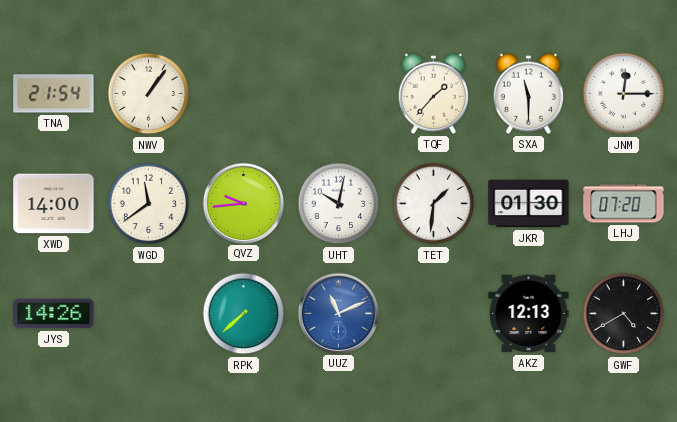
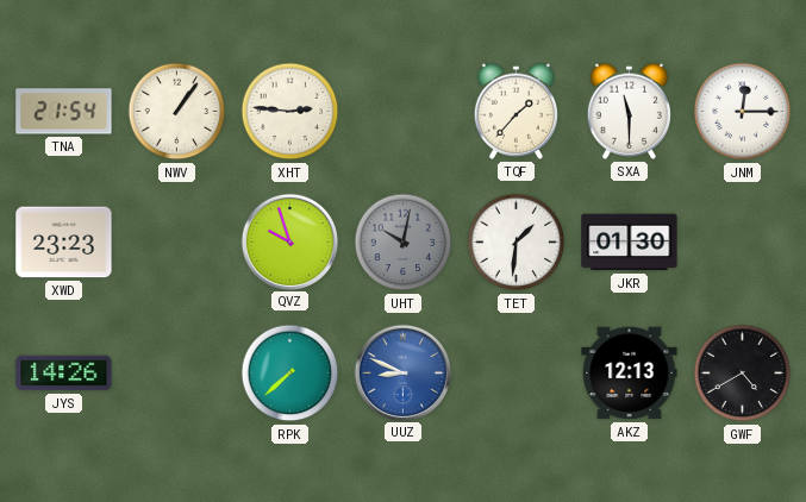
XHT: none -> 2:46 (290, 112)
XWD: 14:00 -> 23:23 (64, 243)
WGD: 11:39 -> none (149, 204)
QVZ: 9:44 -> 9:57 (289, 241)
UHT dial: white -> grey (404, 243)
LHJ: 07:20 -> none (624, 204)
UUZ: 11:11 -> 8:49 (402, 372)
